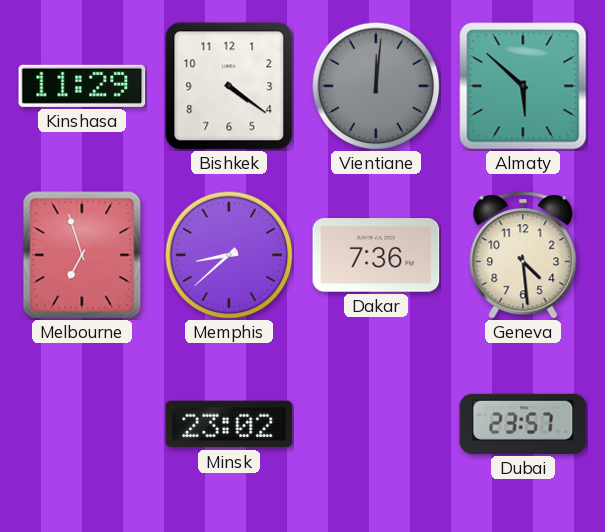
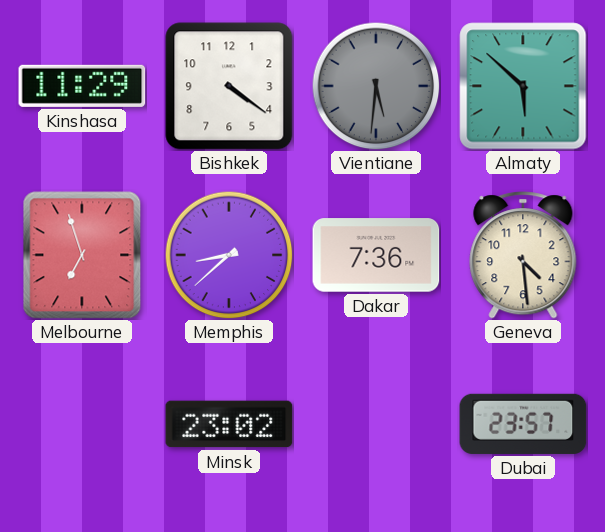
Vientiane: 12:01 -> 5:31 (376, 86)
